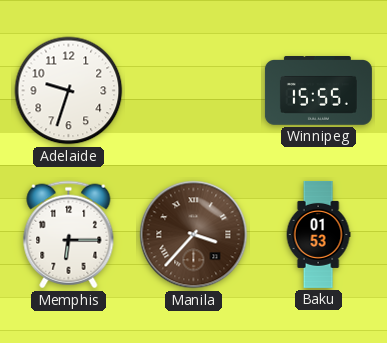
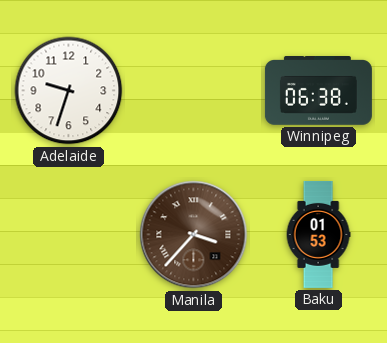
Winnipeg: 15:55 -> 06:38 (318, 91)
Memphis: 6:15 -> none (69, 235)
